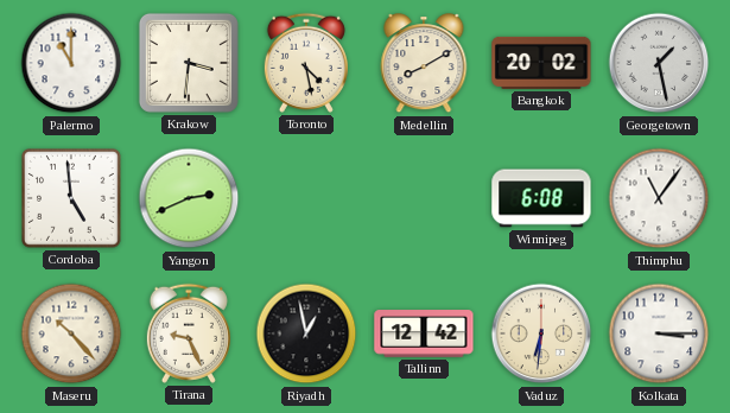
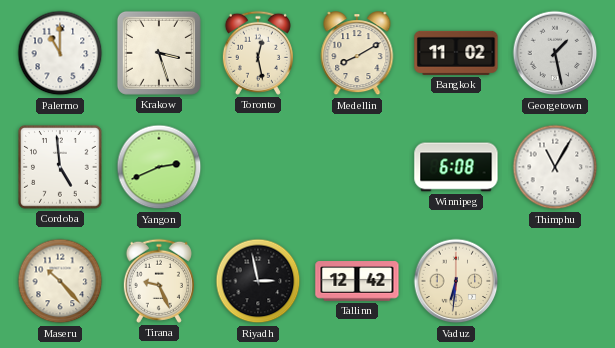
Krakow: 3:31 -> 3:27 (159, 53)
Toronto: 4:28 -> 12:28 (258, 53)
Bangkok: 20:02 -> 11:02 (456, 53)
Thimphu: 11:06 -> 11:05 (555, 167)
Riyadh: 12:58 -> 2:58 (258, 281)
Kolkata: 3:15 -> none (659, 333)
